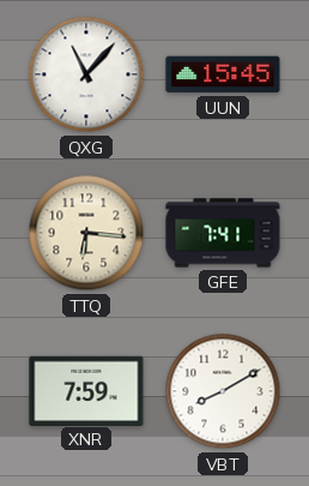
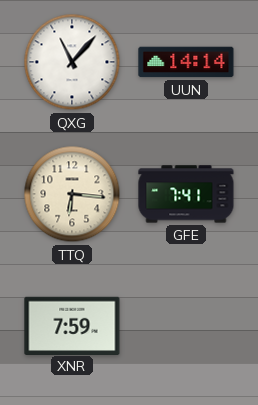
UUN: 15:45 -> 14:14 (186, 62)
VBT: 8:10 -> none (223, 391)
